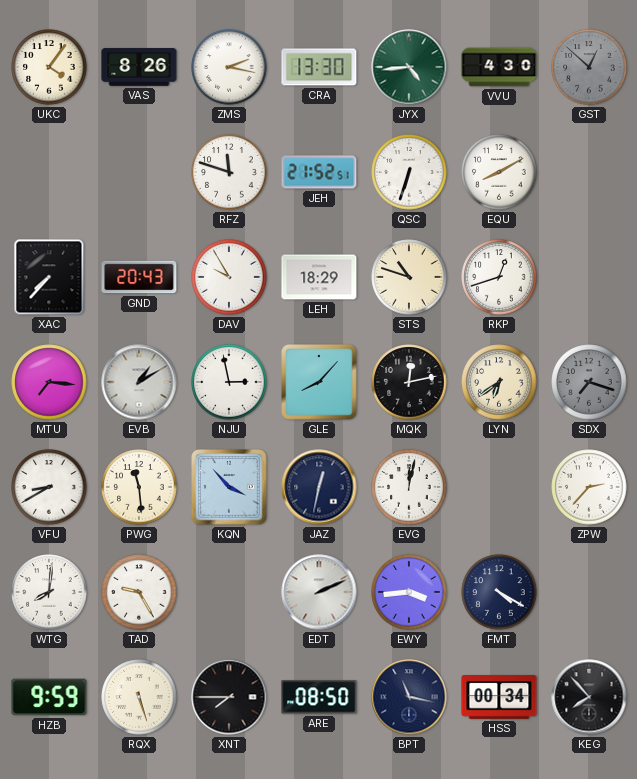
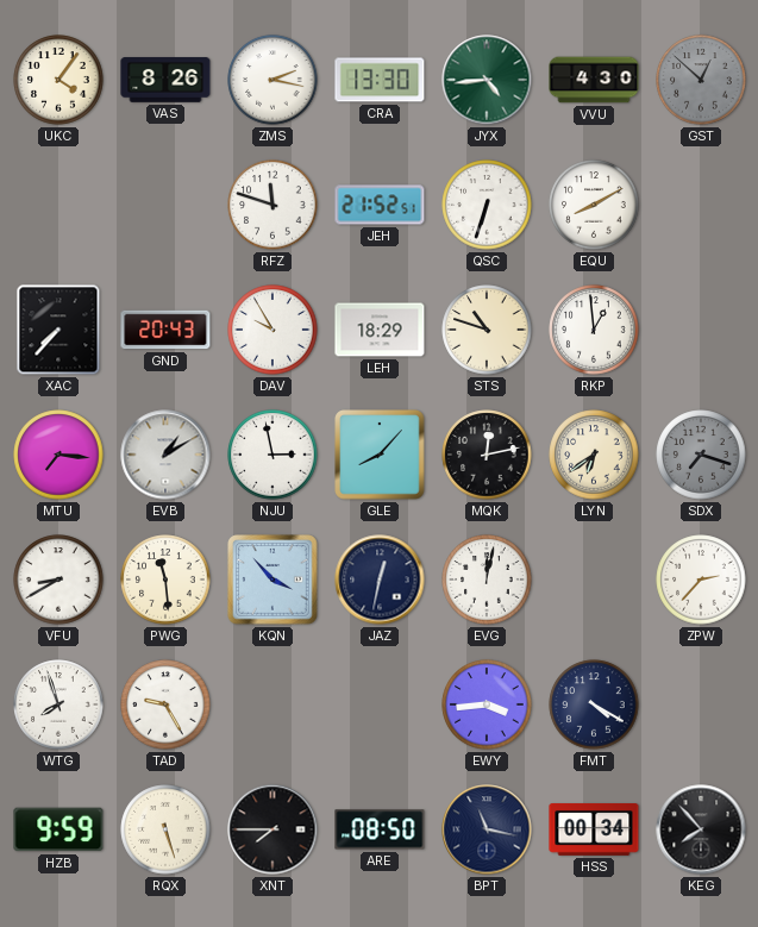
RKP: 12:42 -> 12:59 (594, 330)
WTG: 8:01 -> 7:57 (58, 704)
EDT: 2:11 -> none (319, 592)
